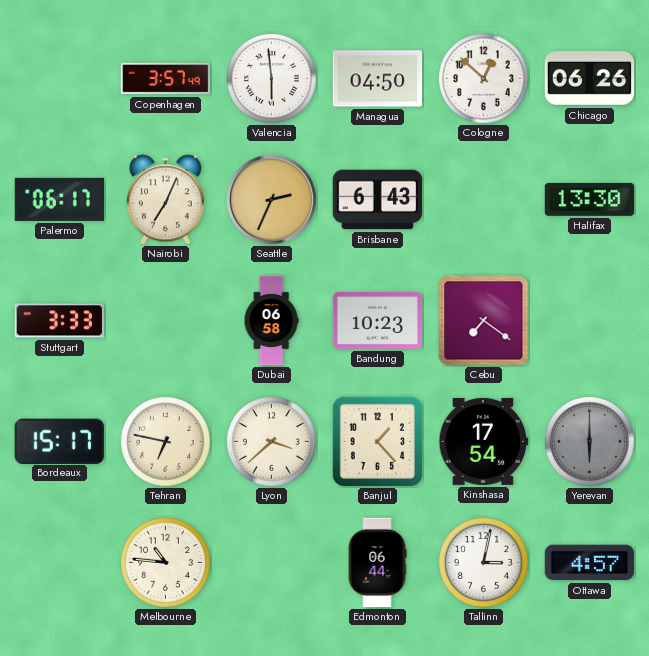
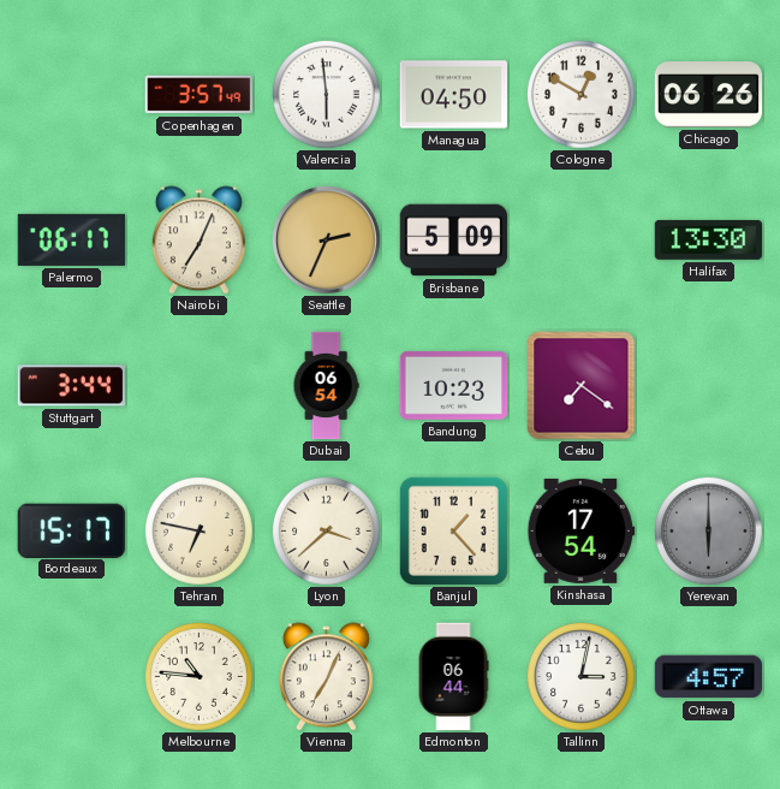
Cologne: 12:52 -> 12:50 (582, 95)
Brisbane: 6:43 -> 5:09 (454, 241)
Stuttgart: 3:33 -> 3:44 (71, 386)
Dubai: 06:58 -> 06:54 (326, 386)
Vienna: none -> 7:04 (326, 677)
